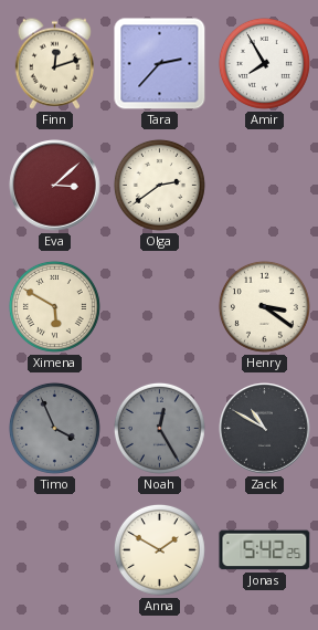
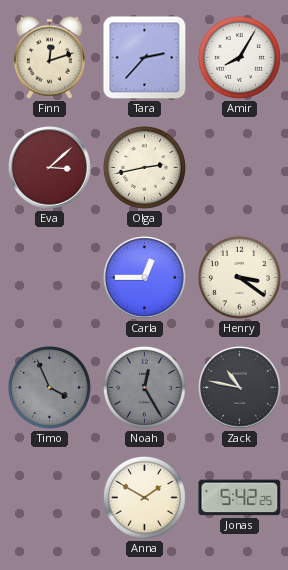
Amir: 7:55 -> 8:05 (239, 57)
Olga: 2:39 -> 2:43 (144, 167)
Ximena: 5:50 -> none (54, 306)
Carla: none -> 12:45 (145, 278)
Zack: 10:50 -> 10:47 (240, 388)
